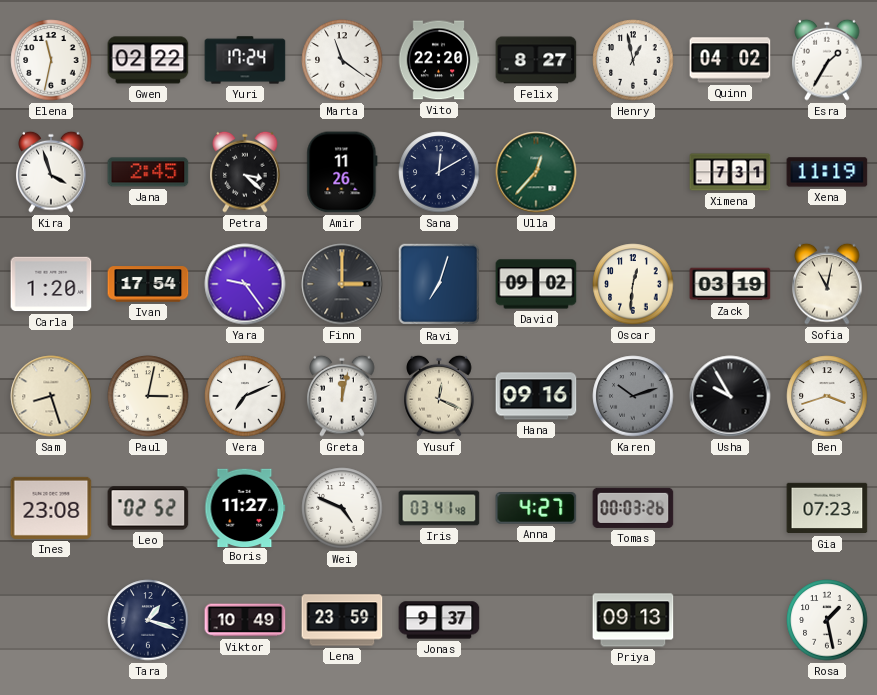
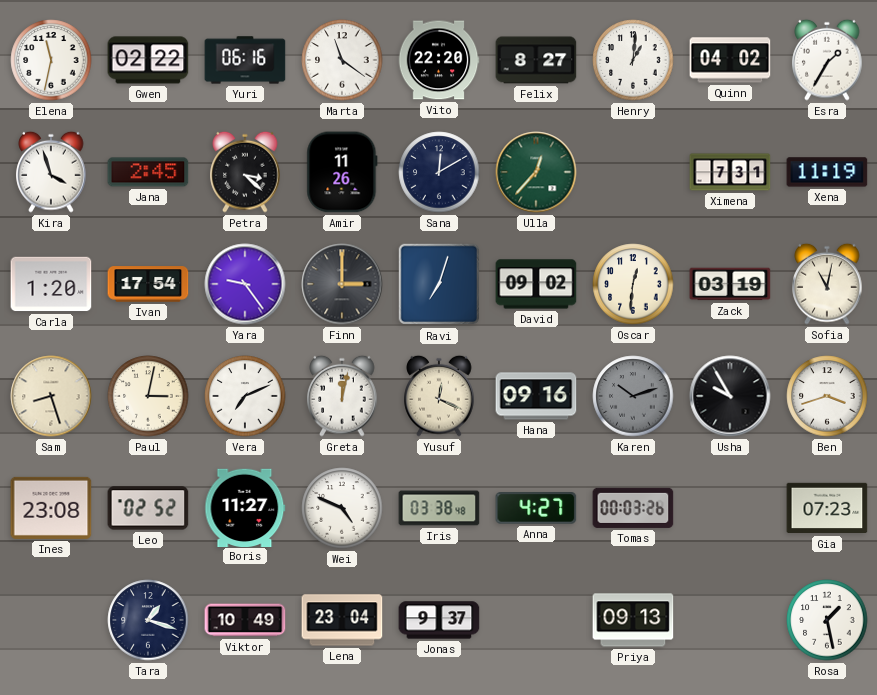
Yuri: 17:24 -> 06:16 (245, 60)
Henry: 12:58 -> 1:01 (633, 60)
Iris: 03:41 -> 03:38 (439, 508)
Lena: 23:59 -> 23:04 (342, 620)
